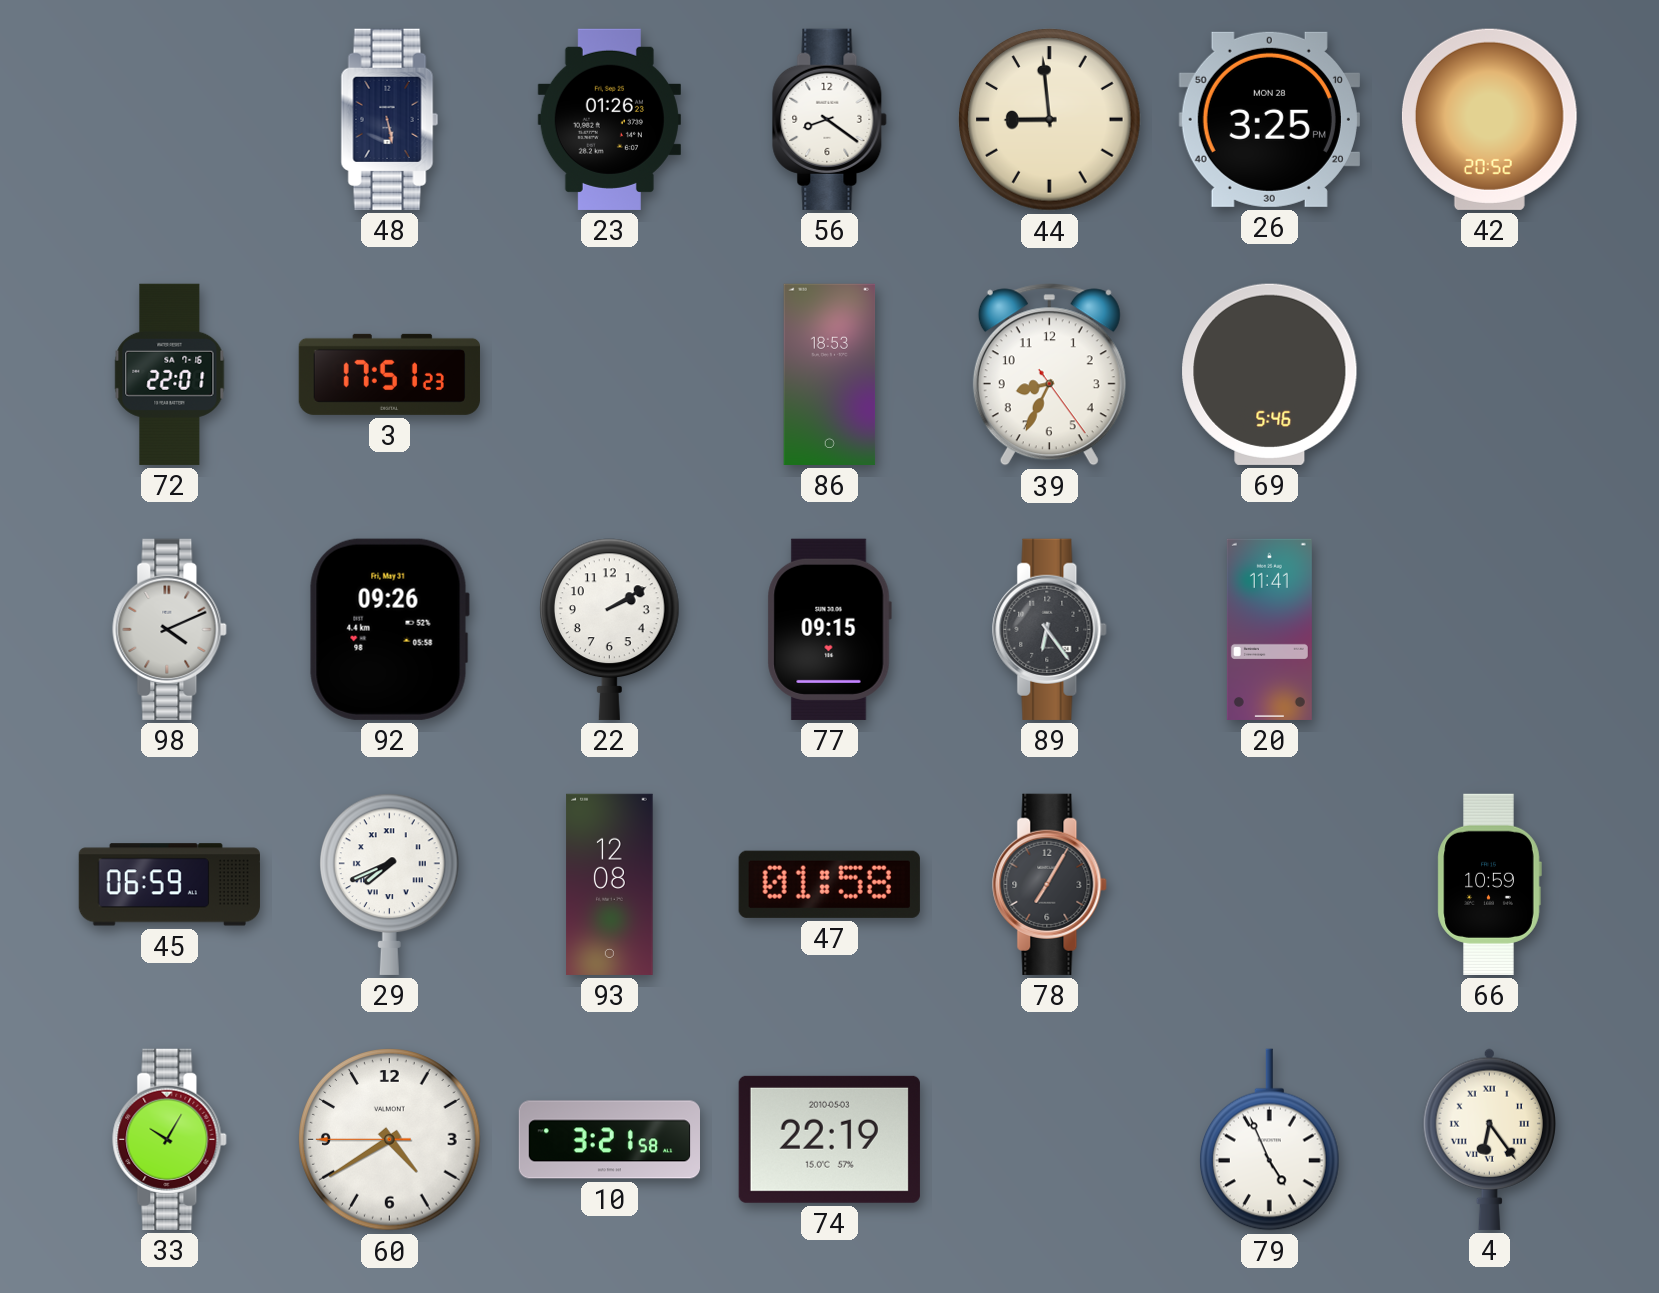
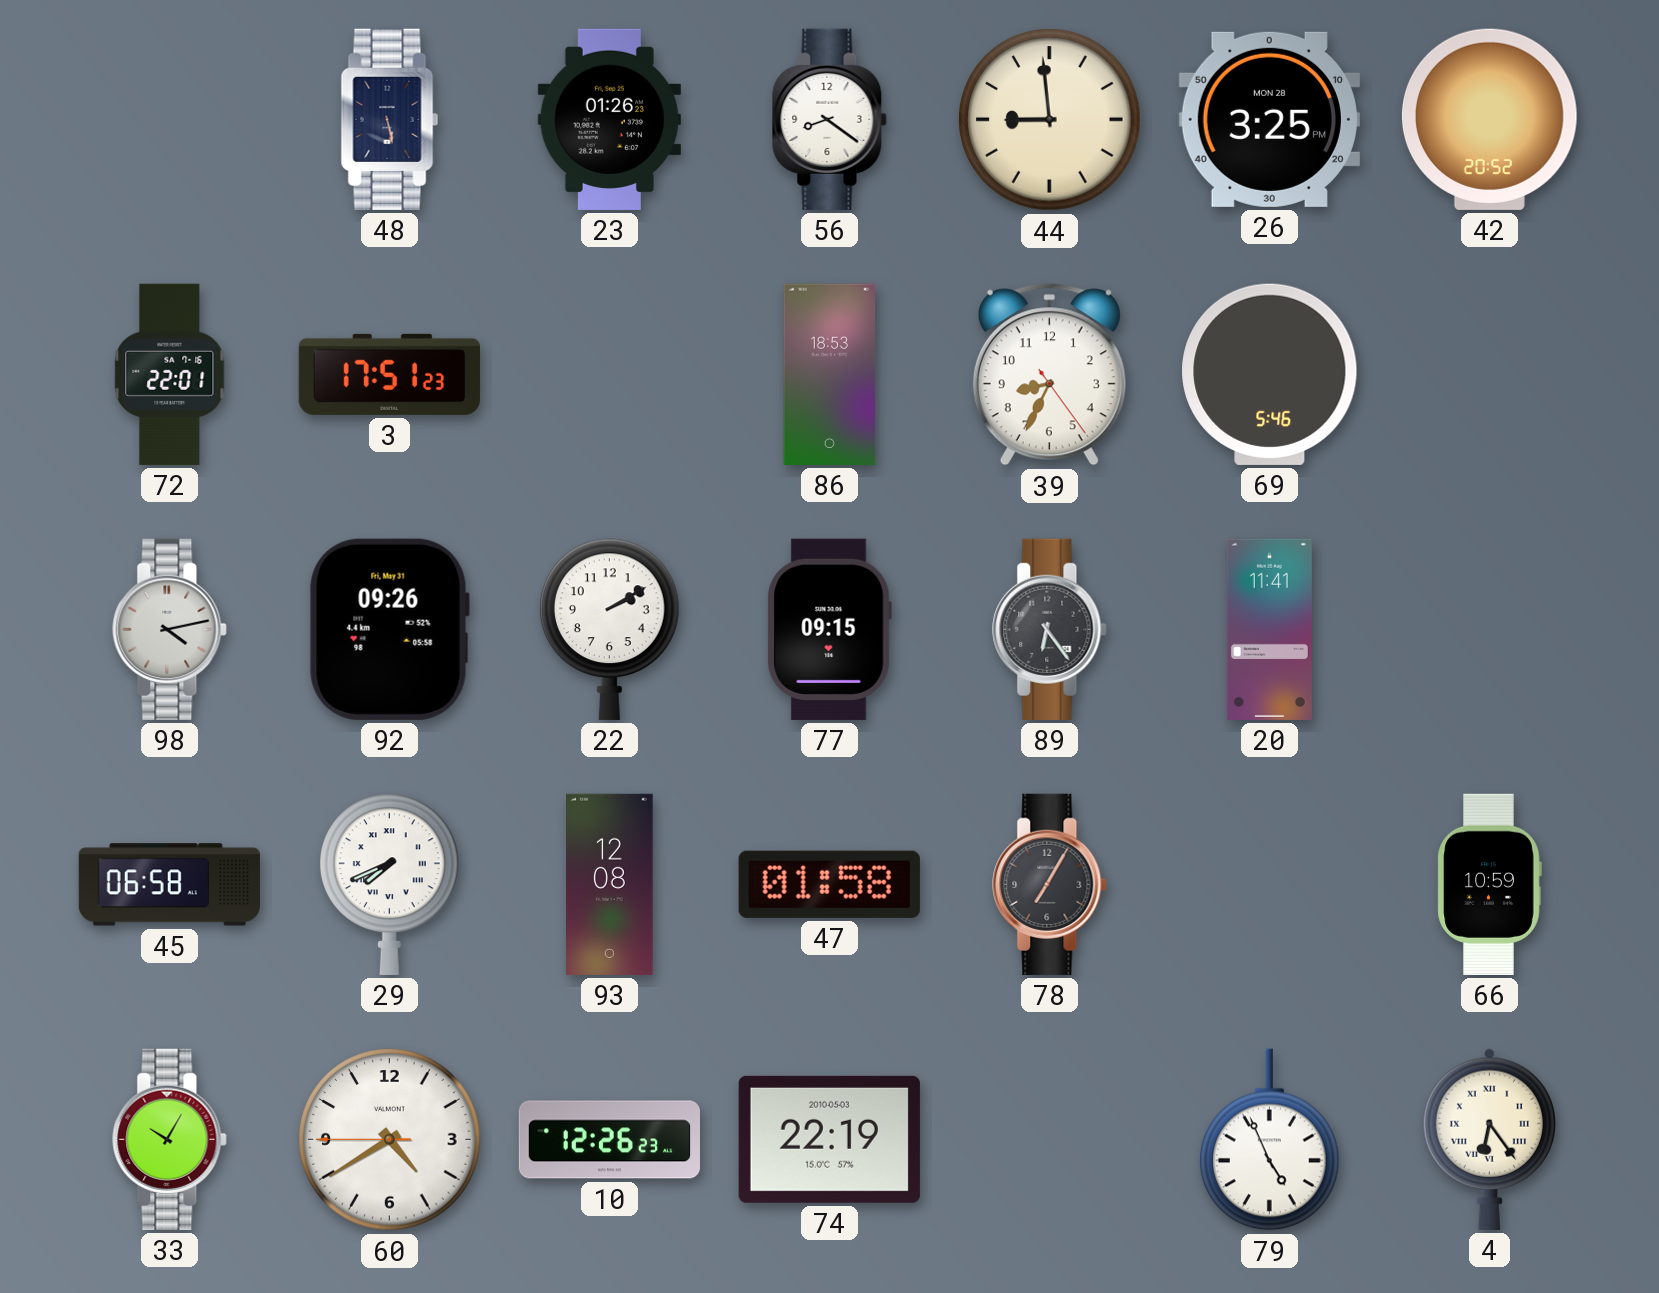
98: 4:11 -> 4:13 (170, 629)
45: 06:59 -> 06:58 (169, 885)
10: 3:21 -> 12:26 (609, 1140)
